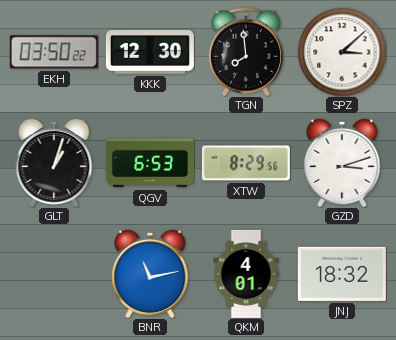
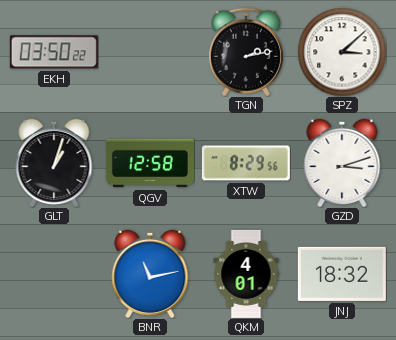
KKK: 12:30 -> none (150, 53)
TGN: 7:59 -> 2:13 (246, 52)
QGV: 6:53 -> 12:58 (150, 163)
